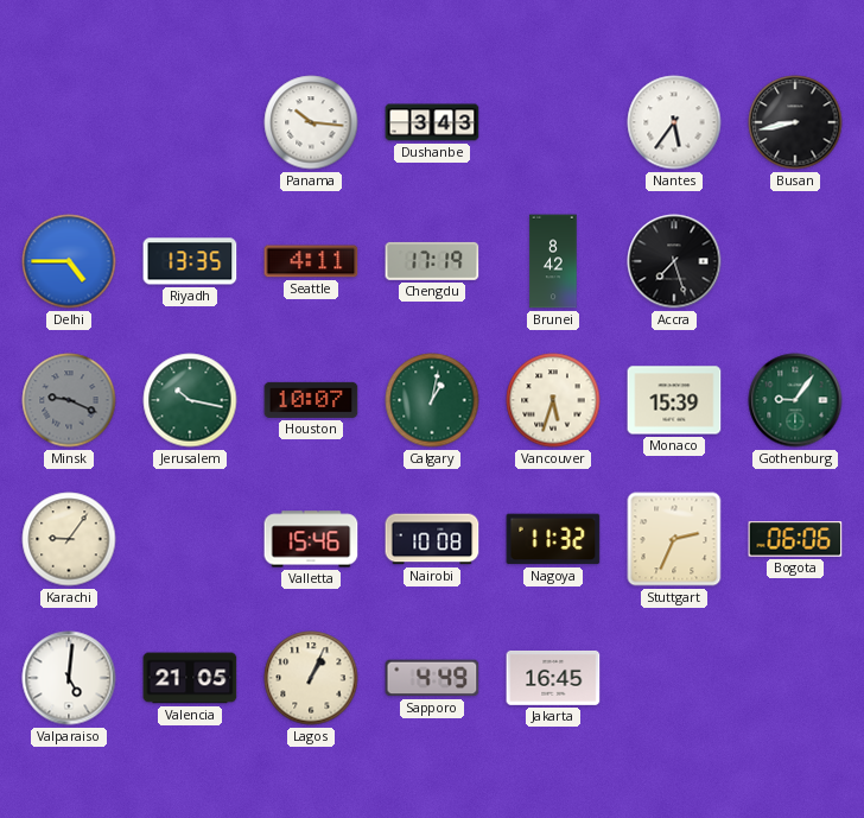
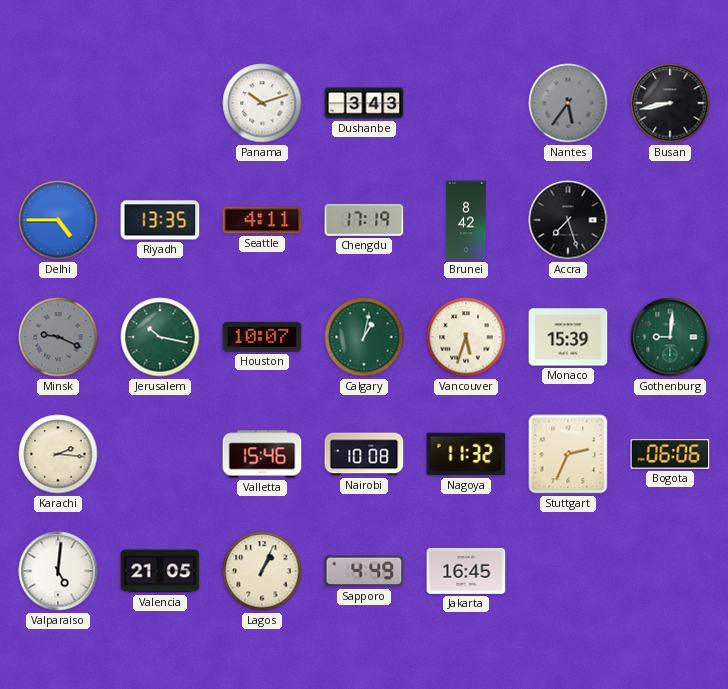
Panama: 10:16 -> 10:12 (262, 103)
Nantes dial: white -> grey (568, 103)
Gothenburg: 9:06 -> 9:01 (670, 337)
Karachi: 9:06 -> 2:16 (58, 454)
